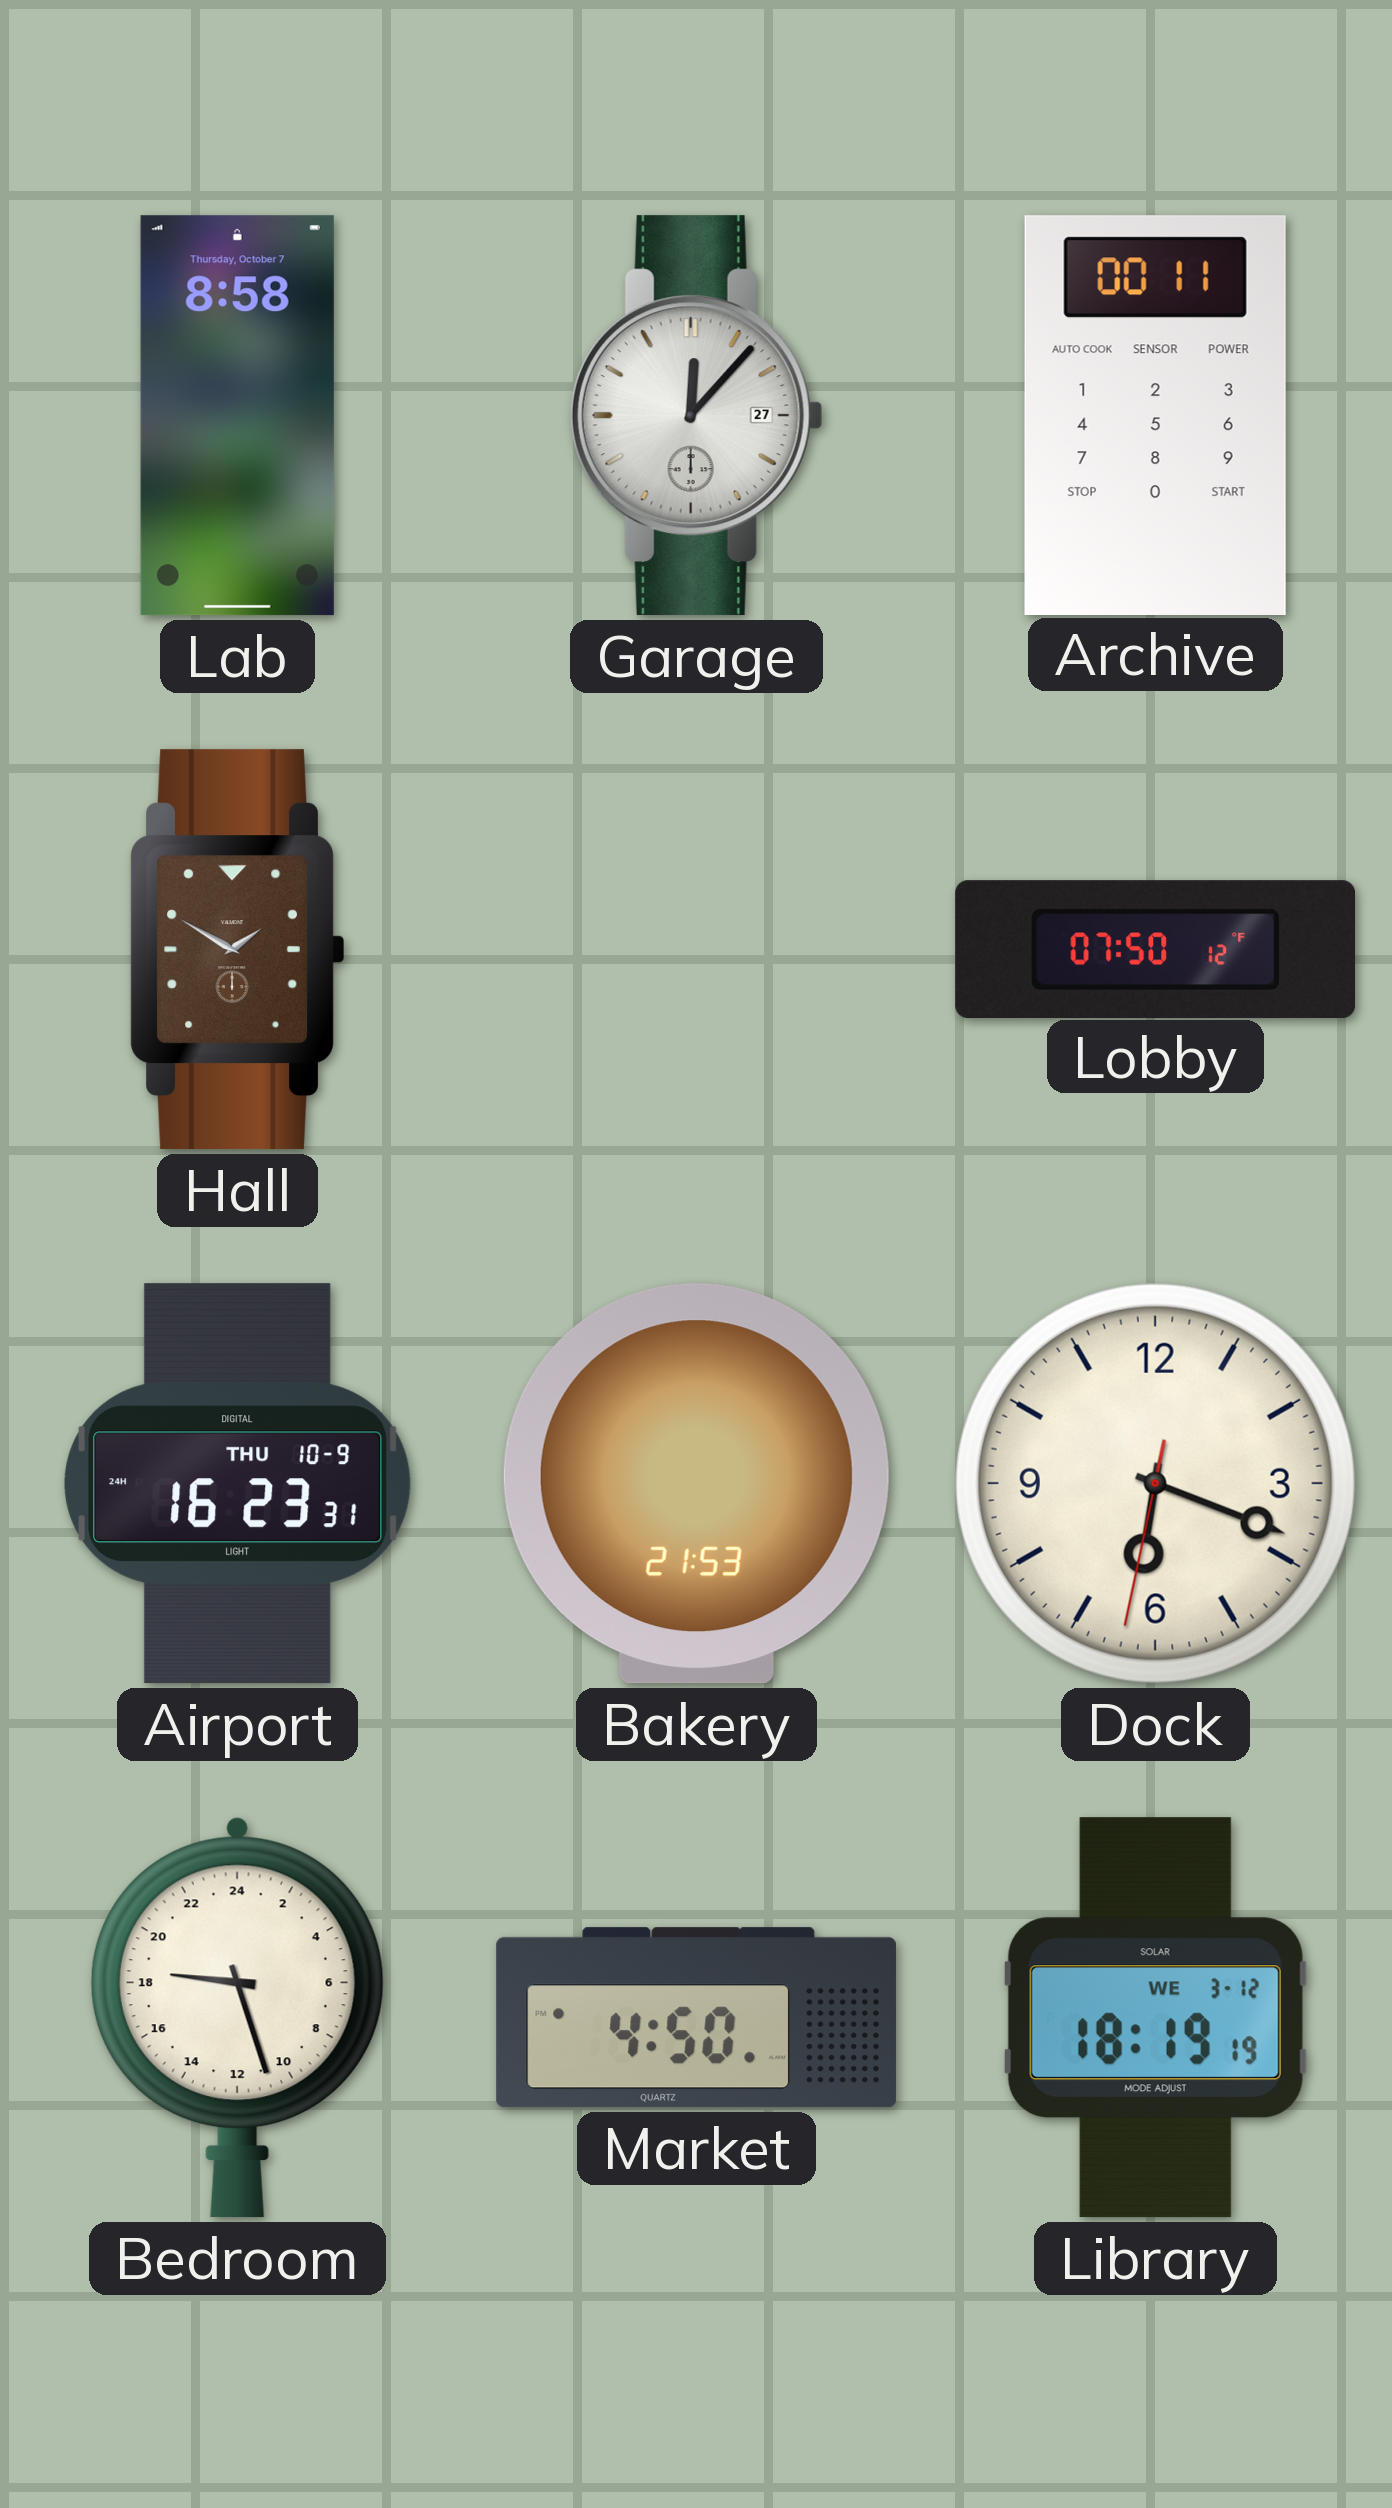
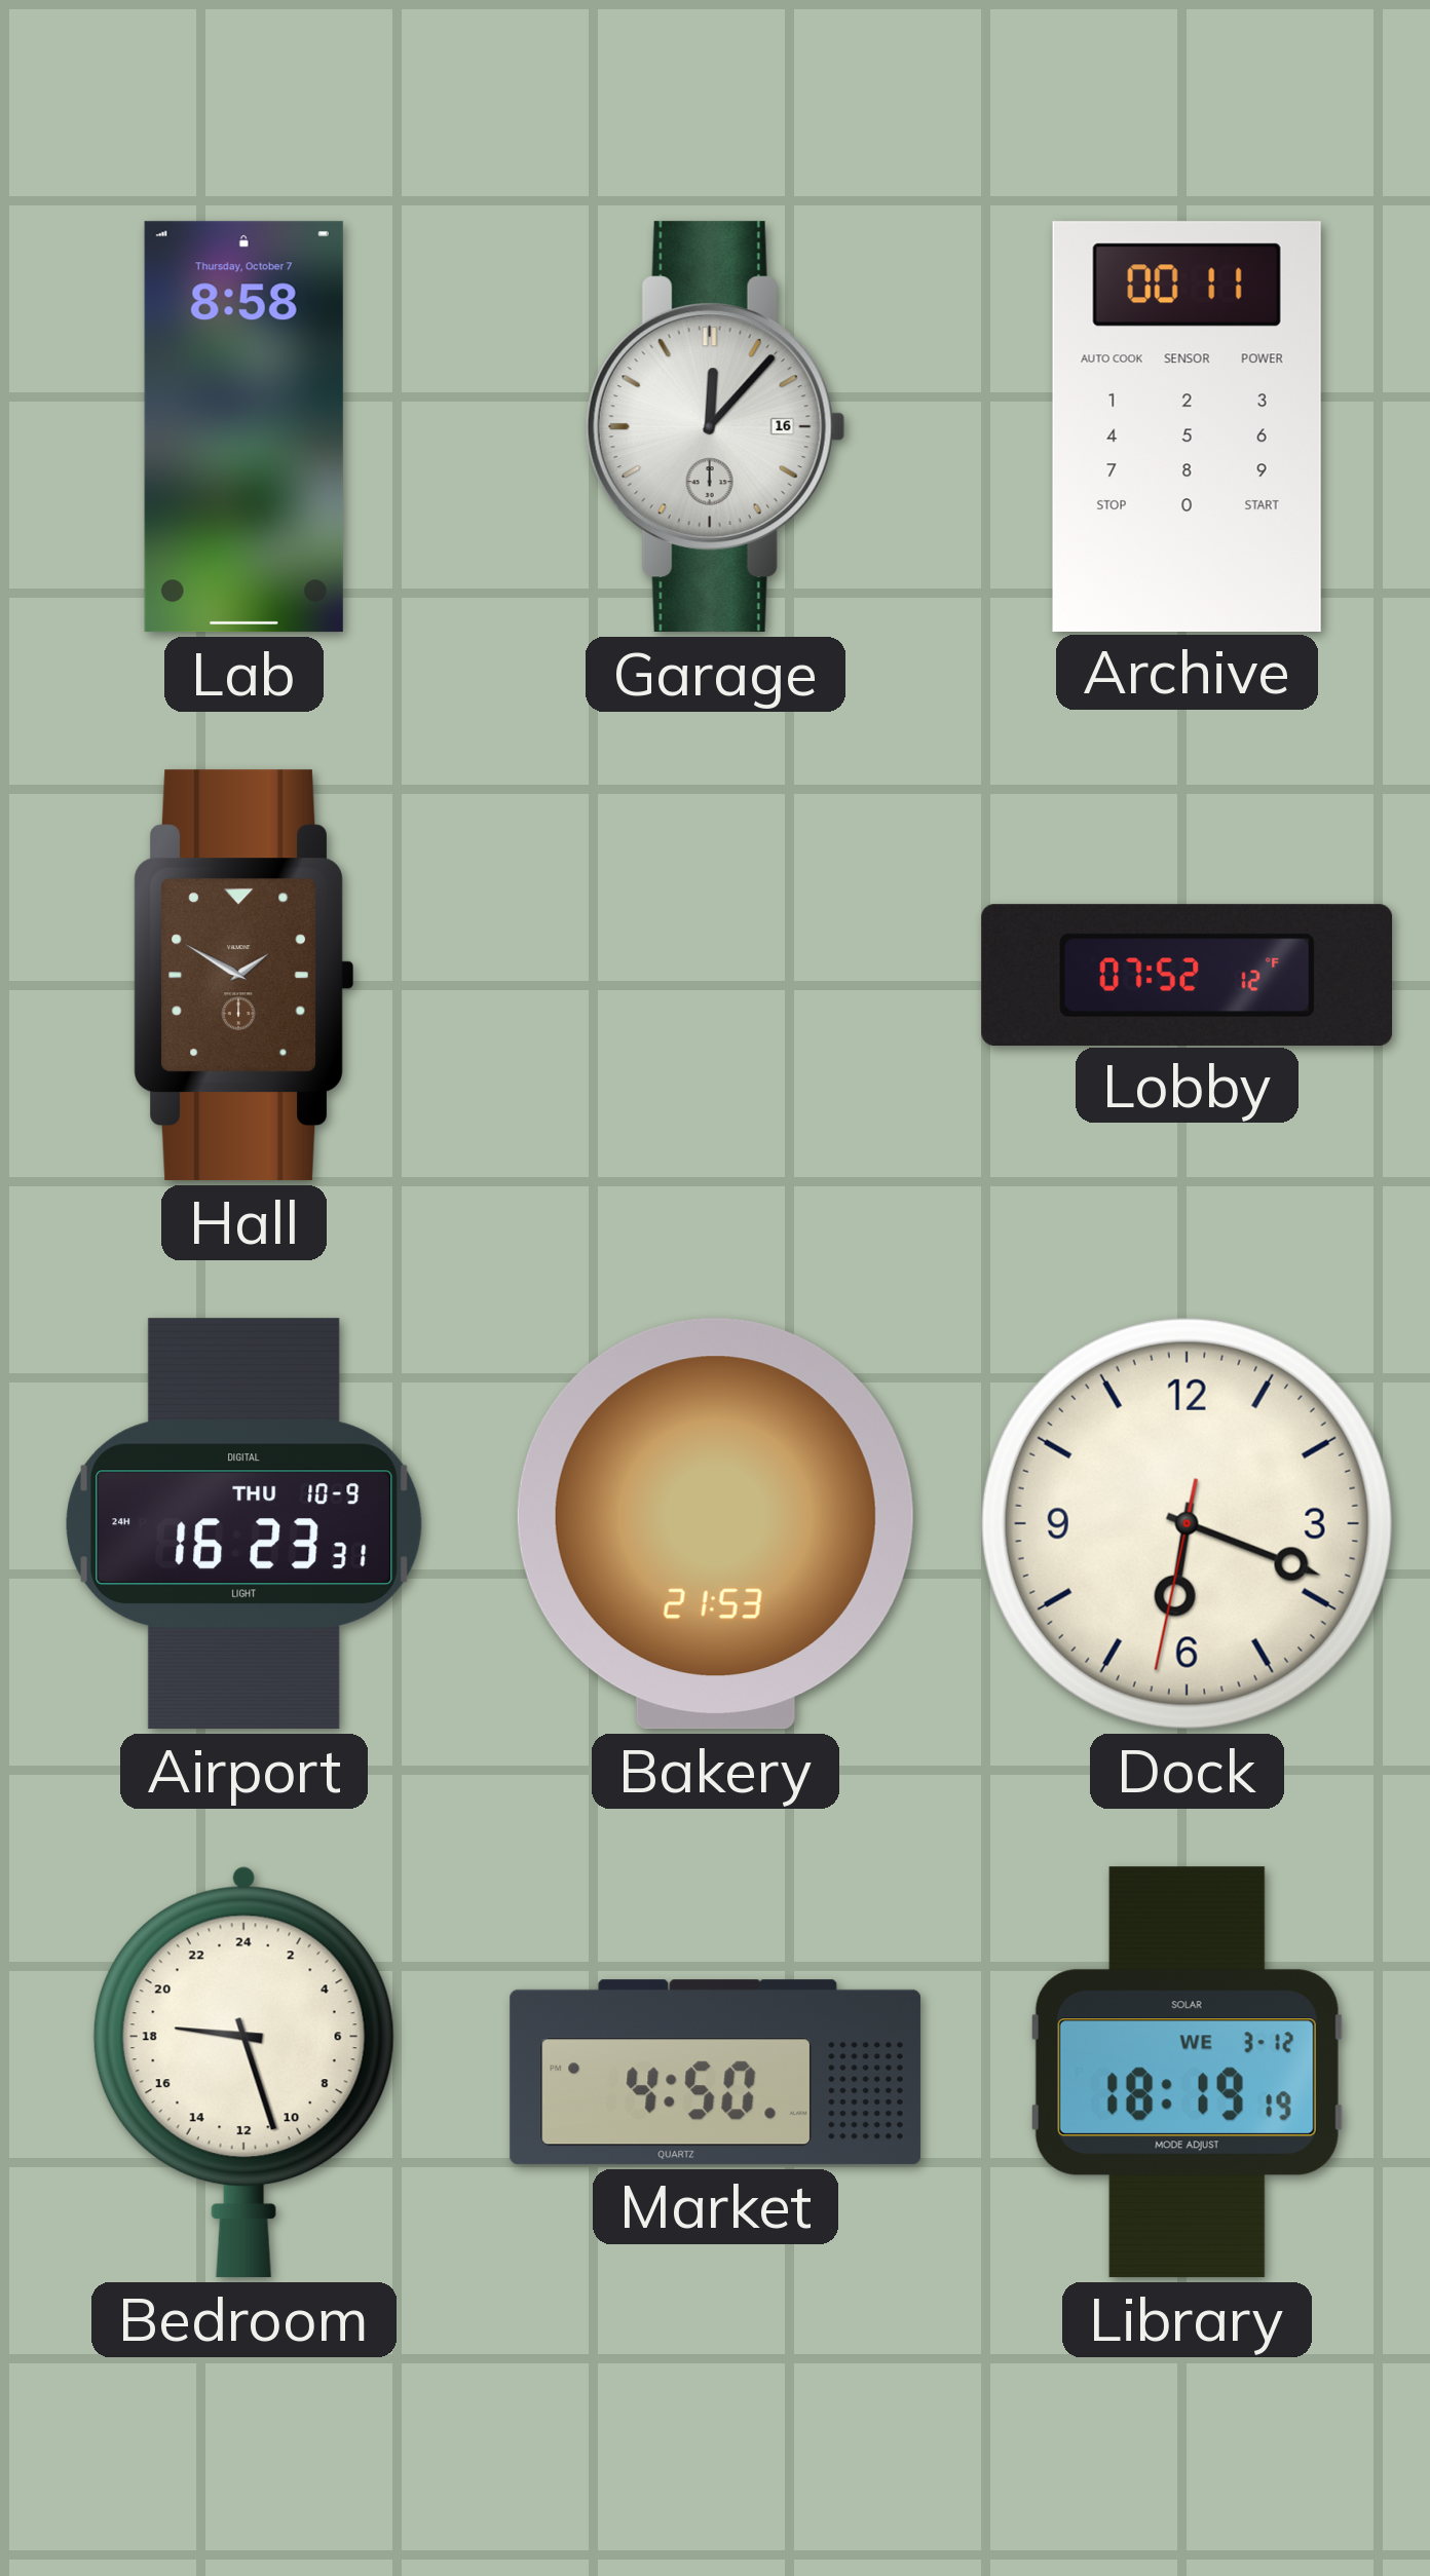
Garage date: 27 -> 16 (715, 427)
Lobby: 07:50 -> 07:52 (1188, 975)
